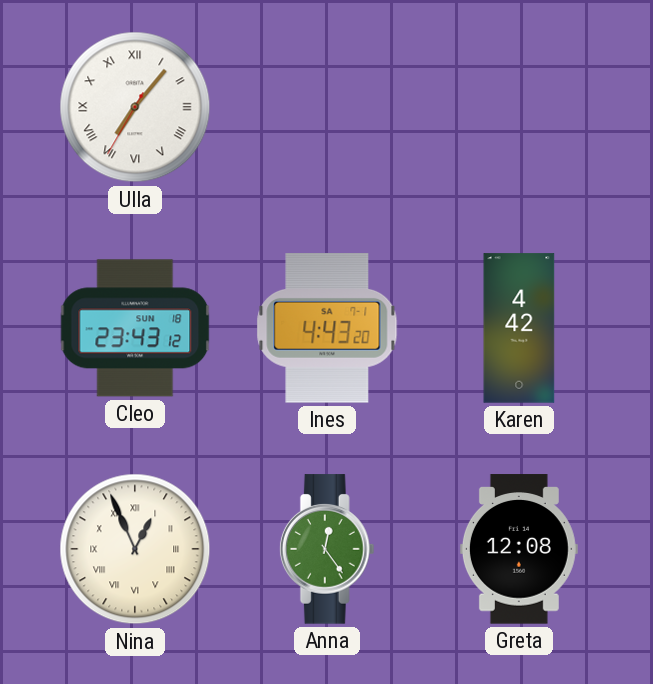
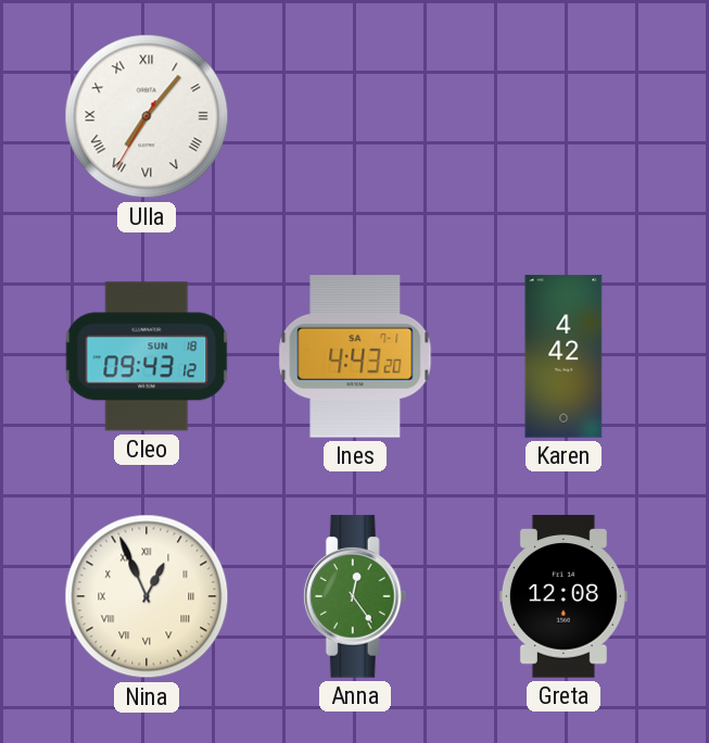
Cleo: 23:43 -> 09:43 (147, 356)
